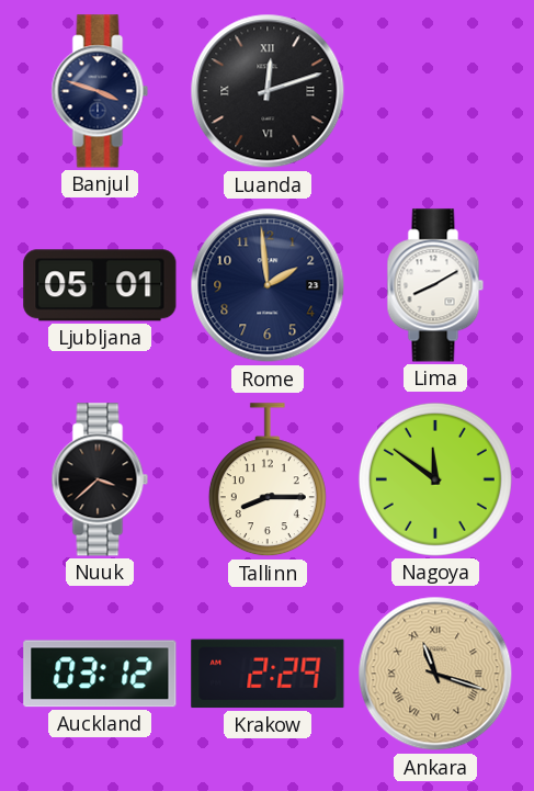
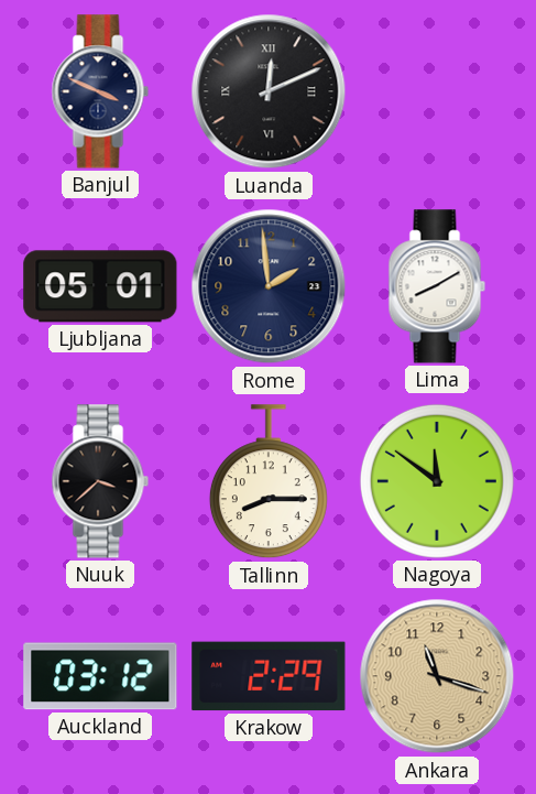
Banjul: 3:48 -> 3:49 (100, 91)
Luanda: 12:12 -> 12:11 (269, 91)
Ankara numerals: Roman -> Arabic (437, 676)
